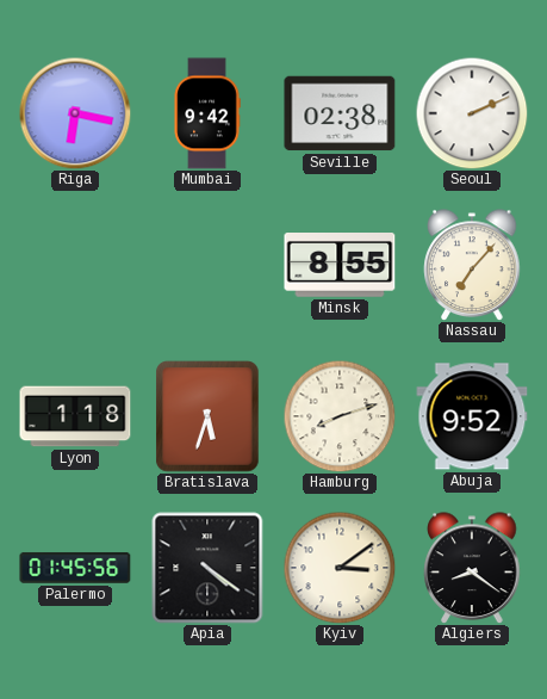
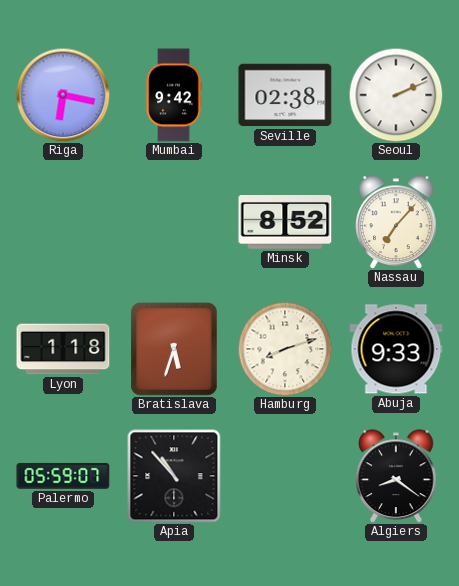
Minsk: 8:55 -> 8:52 (285, 223)
Abuja: 9:52 -> 9:33 (396, 349)
Palermo: 01:45 -> 05:59 (63, 476)
Apia: 4:21 -> 10:53 (174, 476)
Kyiv: 3:09 -> none (340, 568)
